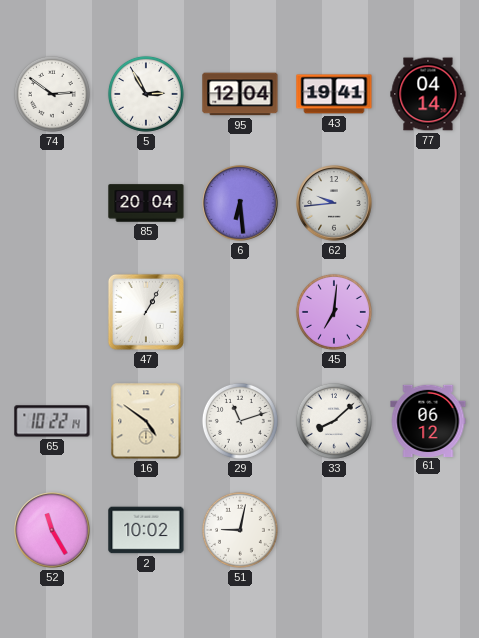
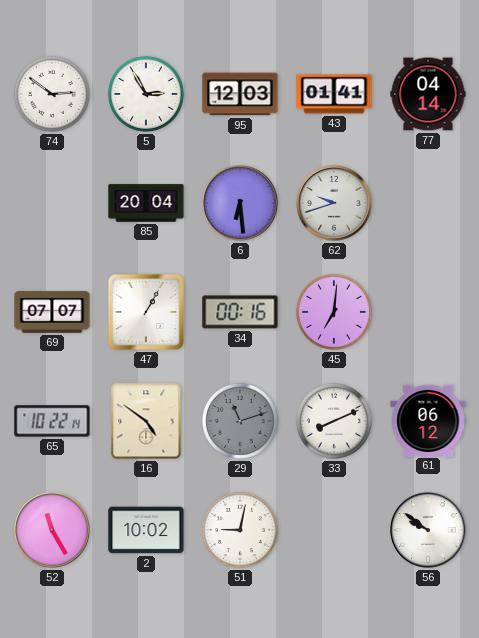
95: 12:04 -> 12:03 (240, 94)
43: 19:41 -> 01:41 (334, 94)
62: 9:44 -> 9:42 (334, 203)
69: none -> 07:07 (52, 312)
34: none -> 00:16 (240, 312)
29 dial: white -> grey (240, 421)
33: 8:08 -> 8:11 (334, 421)
56: none -> 9:51 (428, 530)
